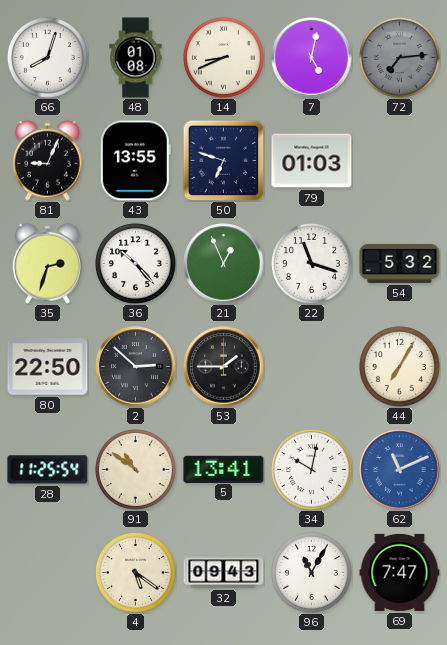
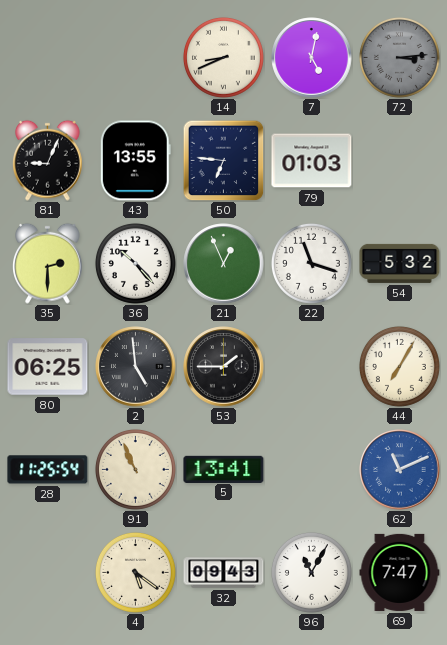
66: 8:03 -> none (47, 57)
48: 01:08 -> none (136, 58)
72: 7:14 -> 3:14 (399, 57)
50: 6:48 -> 6:46 (223, 160)
35: 2:33 -> 2:30 (48, 263)
80: 22:50 -> 06:25 (48, 367)
2: 2:52 -> 4:59 (136, 367)
91: 10:51 -> 10:56 (135, 469)
34: 10:02 -> none (311, 469)
